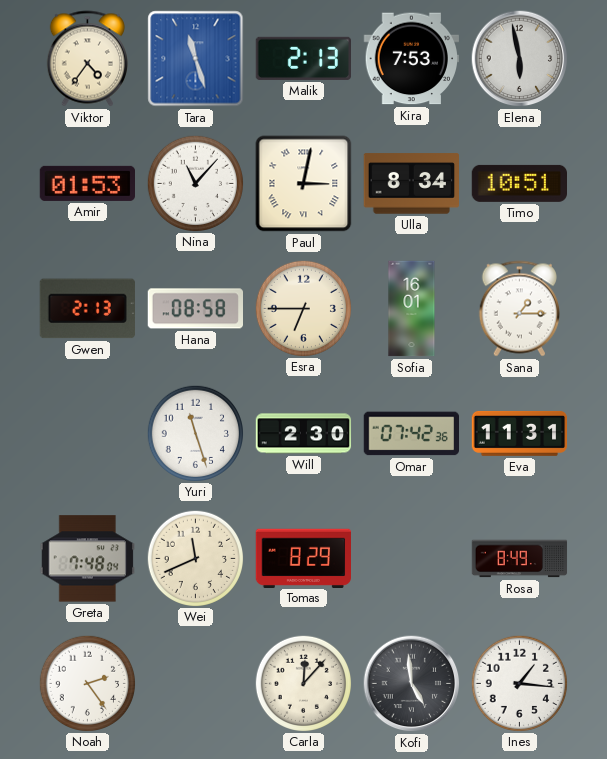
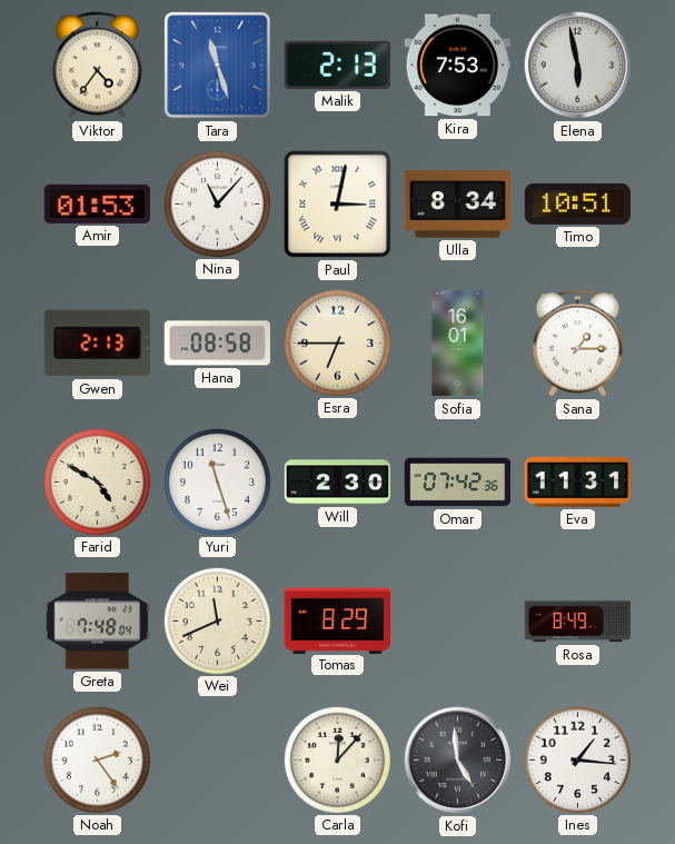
Farid: none -> 4:50 (97, 481)
